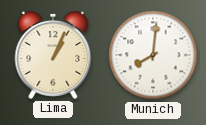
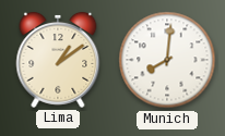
Lima: 1:04 -> 1:09 (58, 60)
